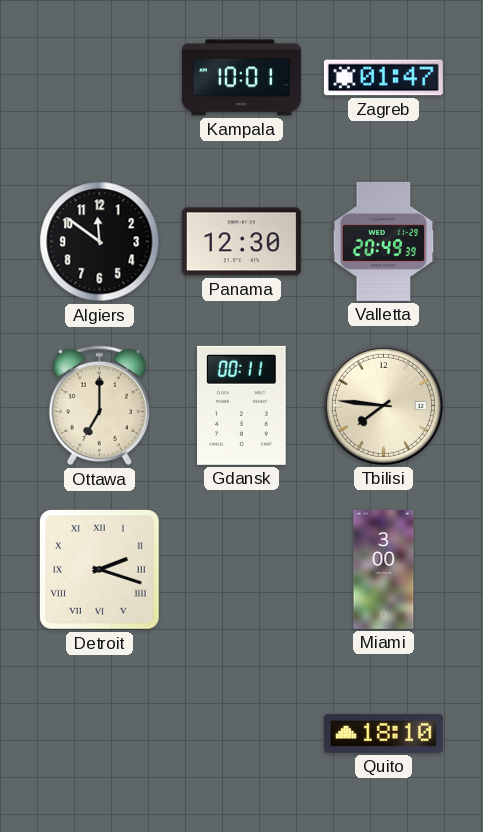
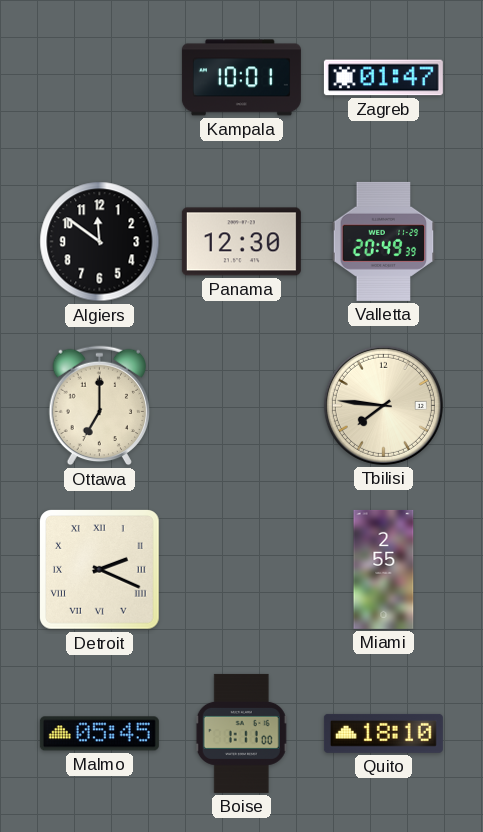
Gdansk: 00:11 -> none (242, 405)
Detroit: 2:18 -> 2:19 (100, 570)
Miami: 3:00 -> 2:55 (384, 569)
Malmo: none -> 05:45 (99, 734)
Boise: none -> 1:11 (242, 733)
